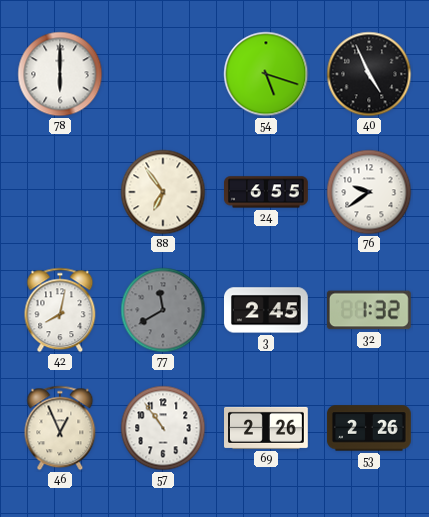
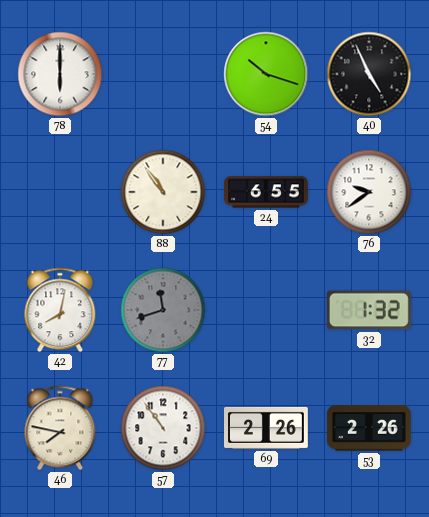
54: 5:18 -> 10:18 (266, 74)
88: 6:54 -> 10:54 (163, 192)
77: 11:40 -> 11:42 (163, 310)
3: 2:45 -> none (267, 310)
46: 12:56 -> 7:47 (60, 428)
